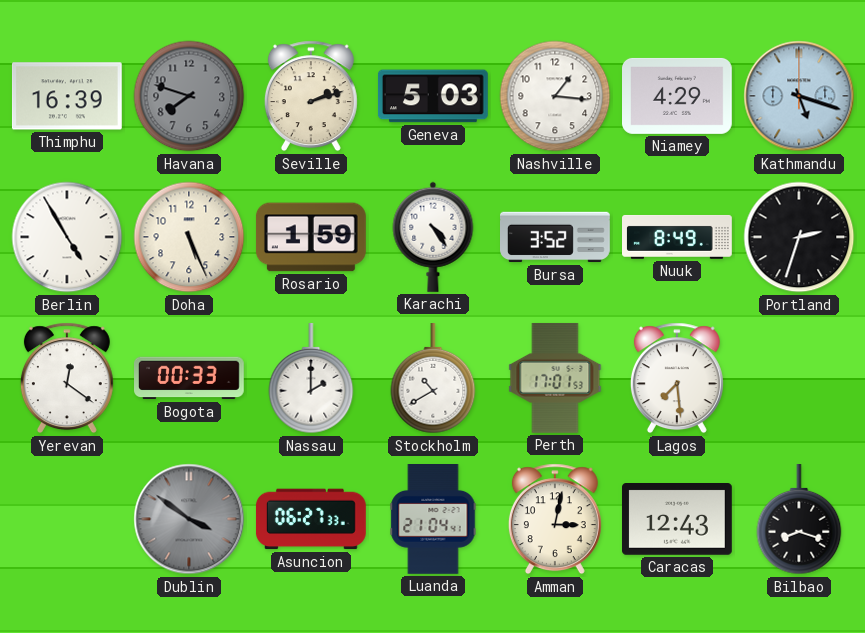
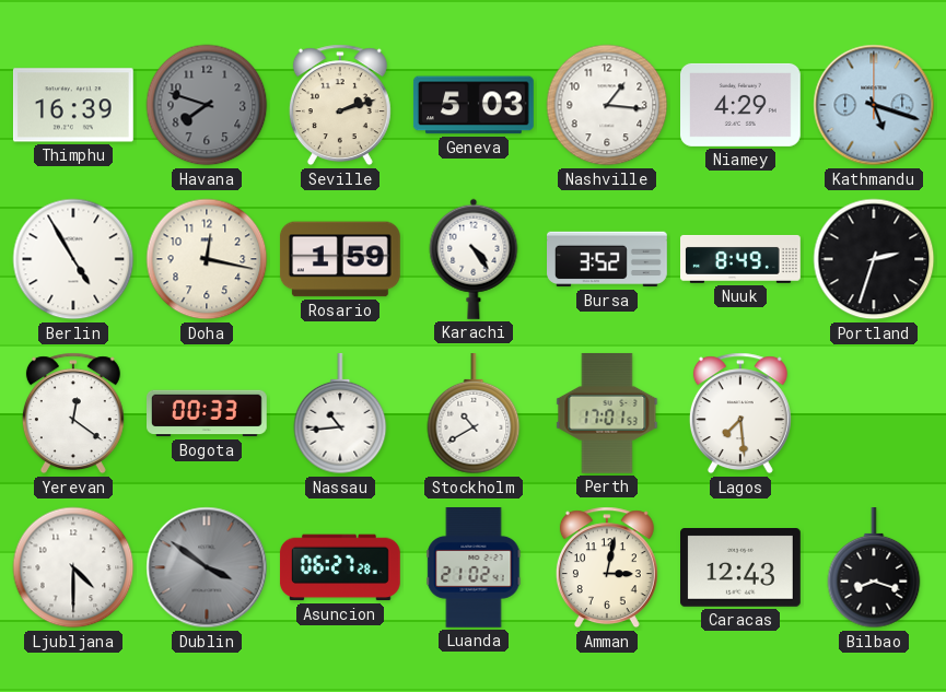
Doha: 5:26 -> 12:17 (207, 259)
Nassau: 2:00 -> 10:44 (340, 414)
Ljubljana: none -> 4:30 (73, 567)
Asuncion: 06:27:33 -> 06:27:28 (340, 567)
Luanda: 21:04 -> 21:02 (474, 568)
